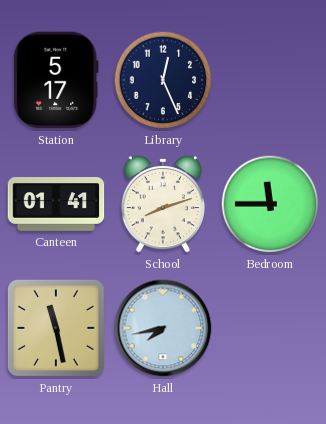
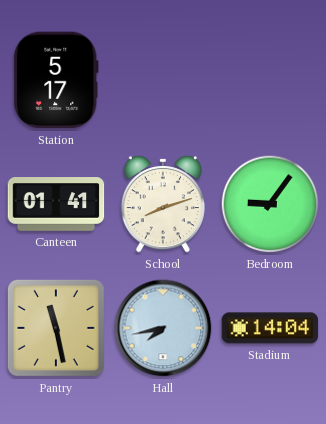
Library: 12:26 -> none (163, 80)
Bedroom: 11:45 -> 9:06 (270, 204)
Stadium: none -> 14:04 (270, 328)
